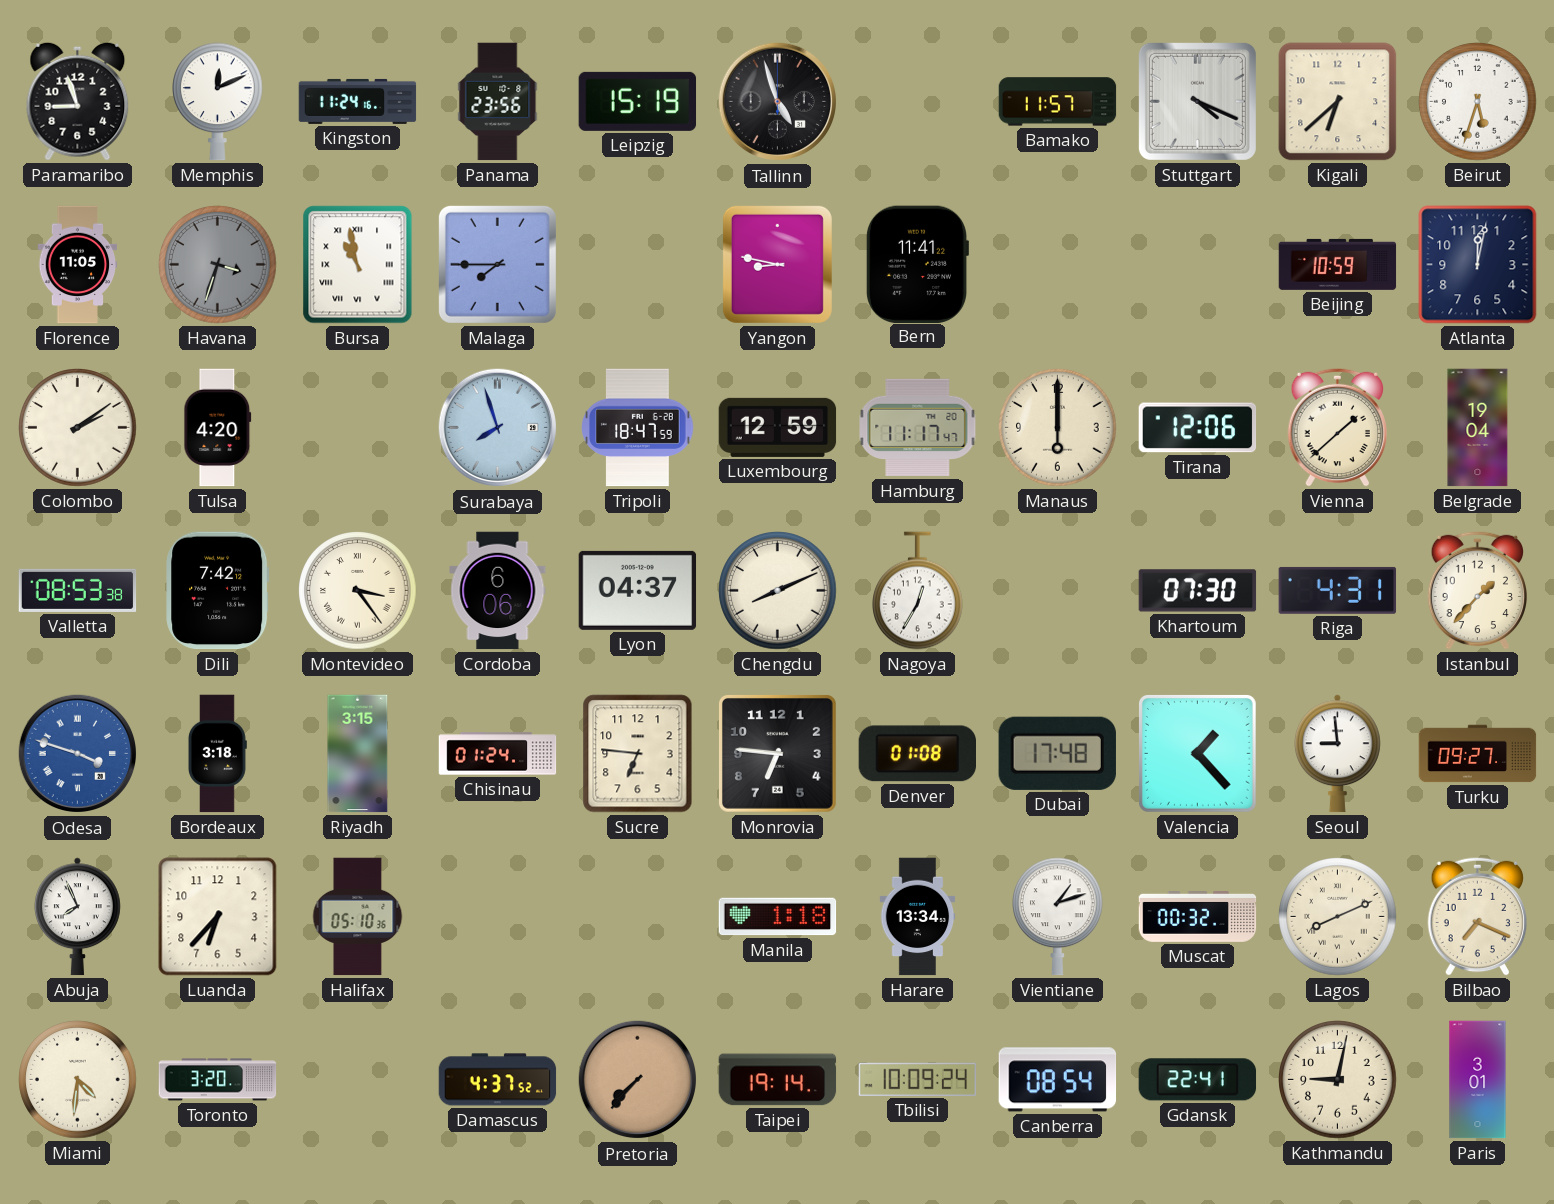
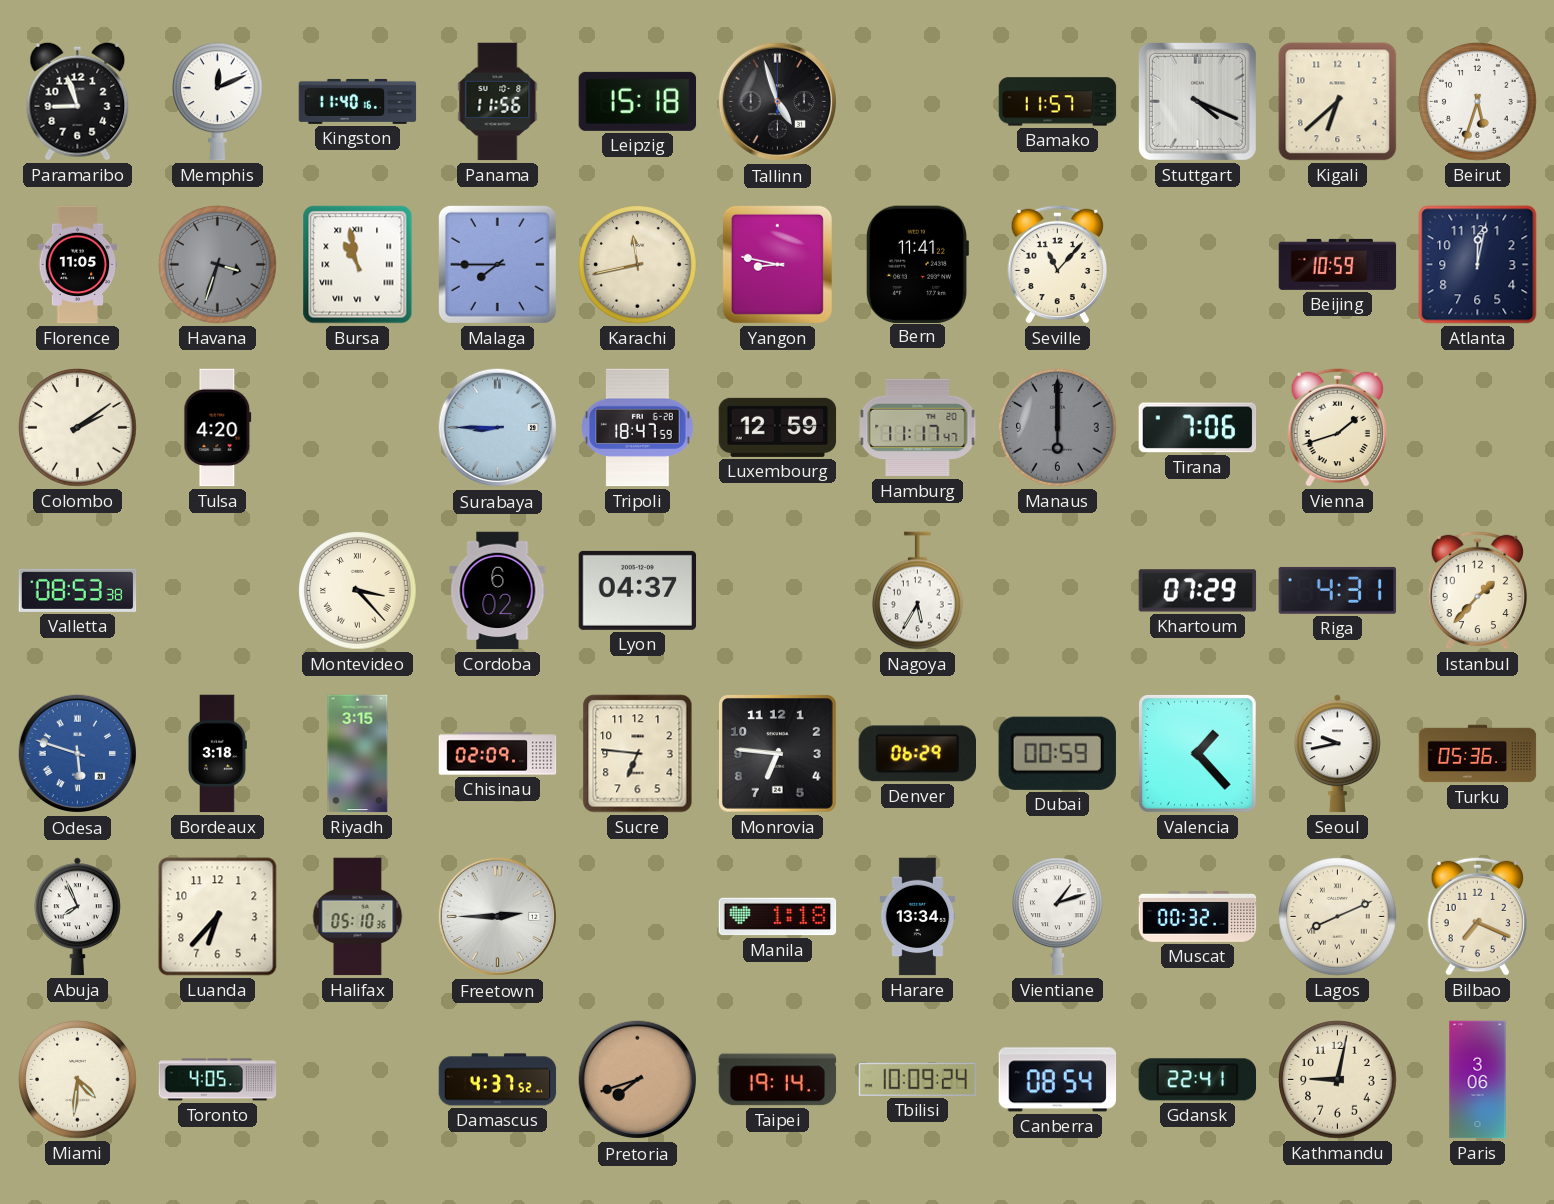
Kingston: 11:24 -> 11:40 (358, 101)
Panama: 23:56 -> 11:56 (498, 102)
Leipzig: 15:19 -> 15:18 (638, 101)
Karachi: none -> 11:43 (638, 265)
Seville: none -> 11:07 (1057, 264)
Surabaya: 7:57 -> 8:45 (498, 428)
Manaus dial: cream -> grey (1058, 428)
Tirana: 12:06 -> 7:06 (1198, 428)
Vienna: 1:38 -> 1:42 (1337, 427)
Belgrade: 19:04 -> none (1478, 428)
Dili: 7:42 -> none (218, 591)
Montevideo: 3:24 -> 3:23 (358, 591)
Cordoba: 6:06 -> 6:02 (498, 591)
Chengdu: 8:11 -> none (778, 591)
Nagoya: 12:35 -> 5:35 (918, 591)
Khartoum: 07:30 -> 07:29 (1198, 591)
Odesa: 3:48 -> 5:48 (78, 754)
Chisinau: 01:24 -> 02:09 (498, 754)
Denver: 01:08 -> 06:29 (917, 754)
Dubai: 17:48 -> 00:59 (1057, 753)
Seoul: 8:59 -> 9:43 (1337, 754)
Turku: 09:27 -> 05:36 (1478, 754)
Freetown: none -> 2:45 (498, 917)
Toronto: 3:20 -> 4:05 (218, 1080)
Pretoria: 7:37 -> 7:42 (638, 1080)
Paris: 3:01 -> 3:06 (1478, 1080)
